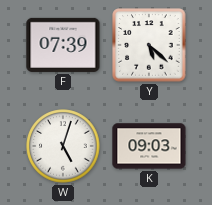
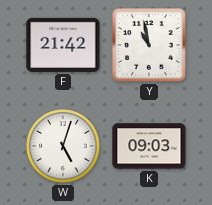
F: 07:39 -> 21:42 (63, 45)
Y: 5:22 -> 10:58 (149, 45)
